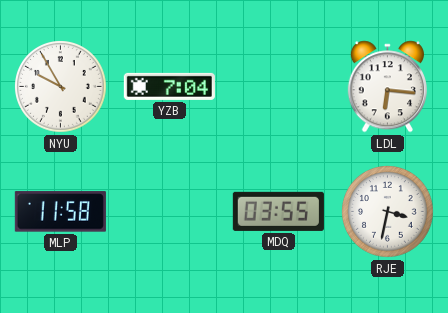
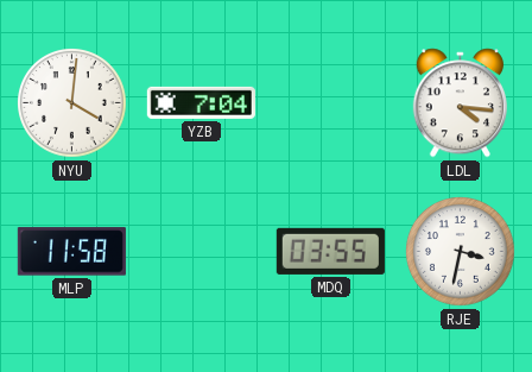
NYU: 9:55 -> 4:01 (72, 103)
LDL: 6:16 -> 4:16 (460, 103)
